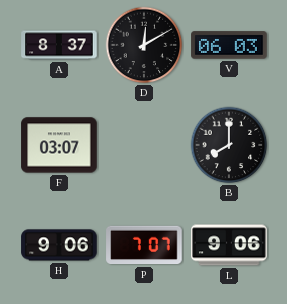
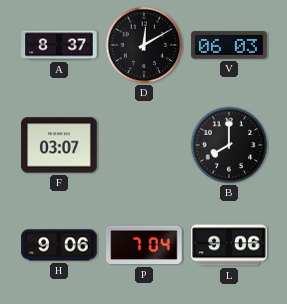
P: 7:07 -> 7:04 (144, 245)
